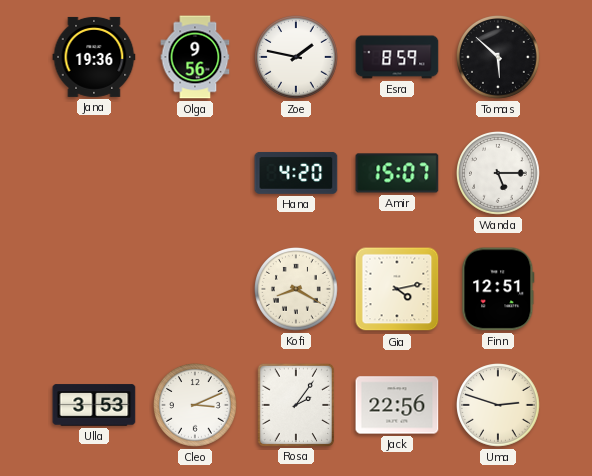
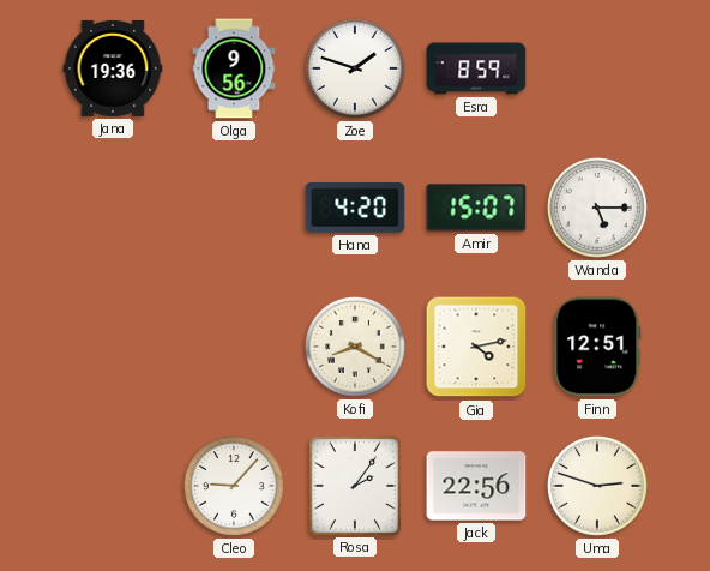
Zoe: 1:47 -> 1:48 (356, 70)
Tomas: 5:52 -> none (499, 58)
Ulla: 3:53 -> none (94, 405)
Cleo: 3:11 -> 9:07 (235, 487)
